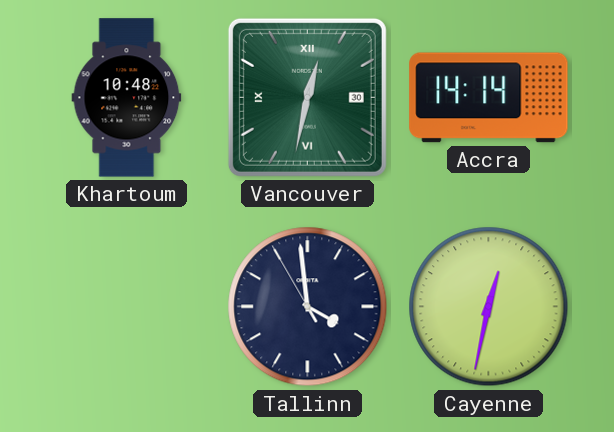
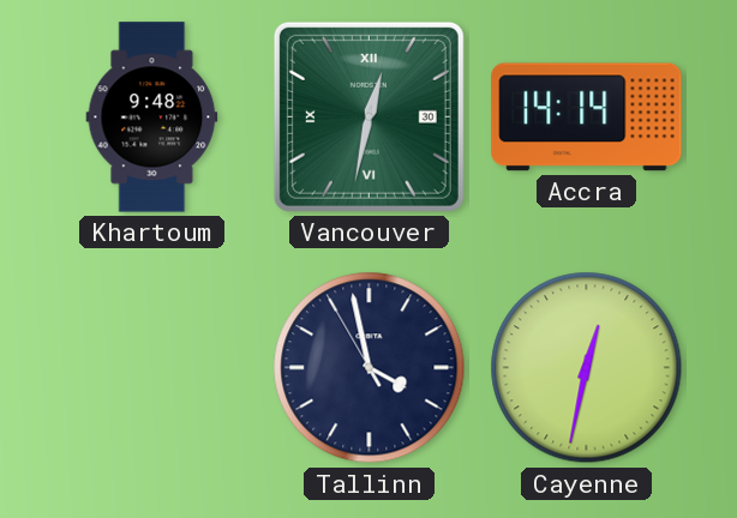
Khartoum: 10:48 -> 9:48 (152, 118)
Tallinn: 3:58 -> 3:57 (370, 368)
